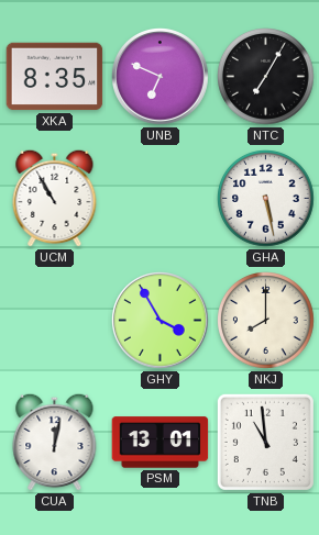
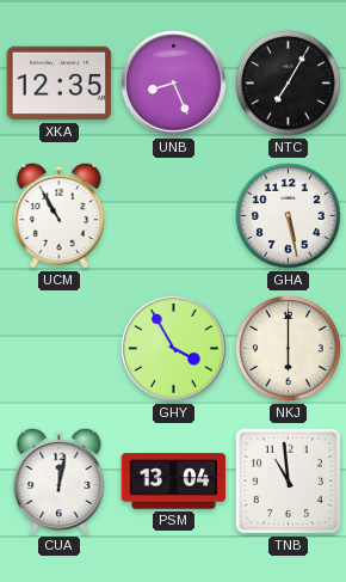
XKA: 8:35 -> 12:35 (60, 84)
UNB: 6:49 -> 8:26 (174, 84)
NKJ: 8:00 -> 6:00 (289, 349)
PSM: 13:01 -> 13:04 (174, 482)
